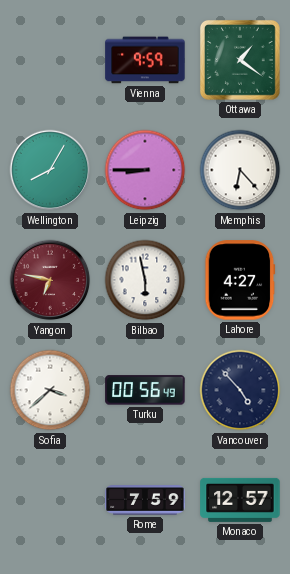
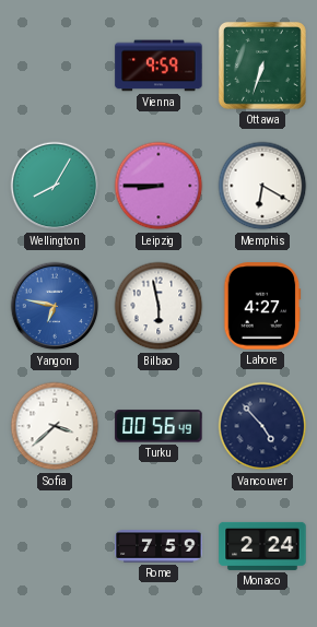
Ottawa: 1:21 -> 6:33 (262, 66)
Memphis: 6:23 -> 6:20 (262, 186)
Yangon dial: burgundy -> blue (55, 306)
Monaco: 12:57 -> 2:24 (262, 546)
